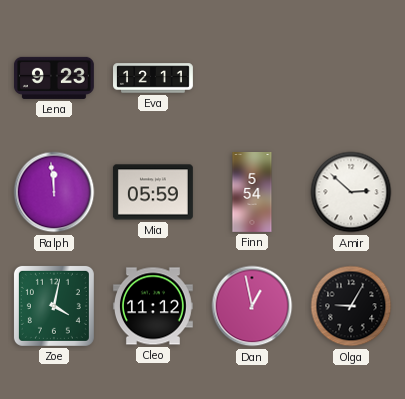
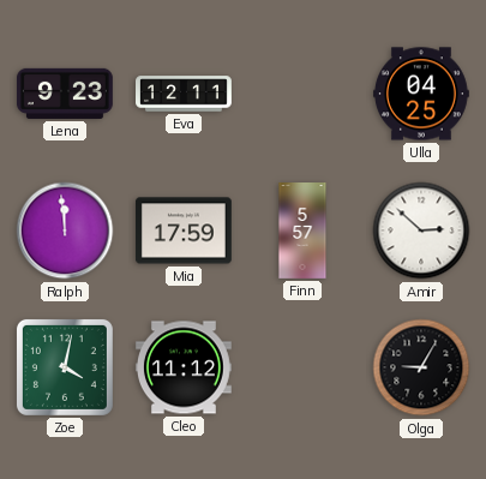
Ulla: none -> 04:25 (422, 94)
Mia: 05:59 -> 17:59 (184, 230)
Finn: 5:54 -> 5:57 (302, 232)
Dan: 12:58 -> none (252, 306)
